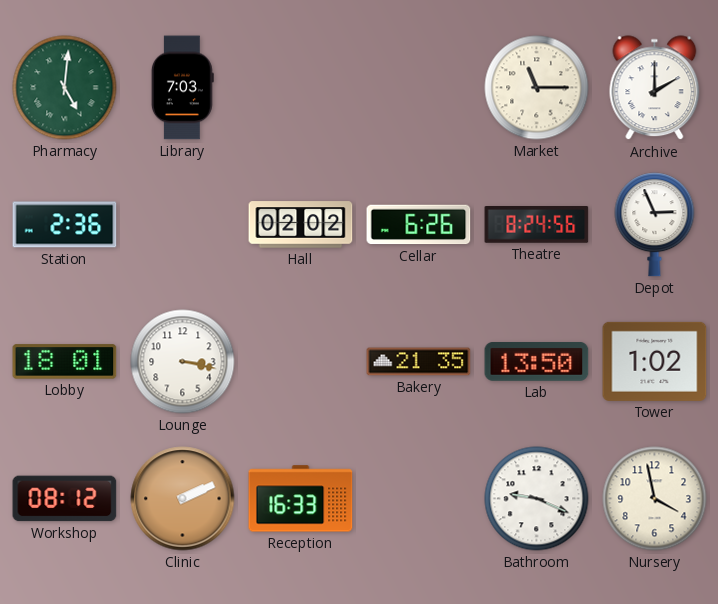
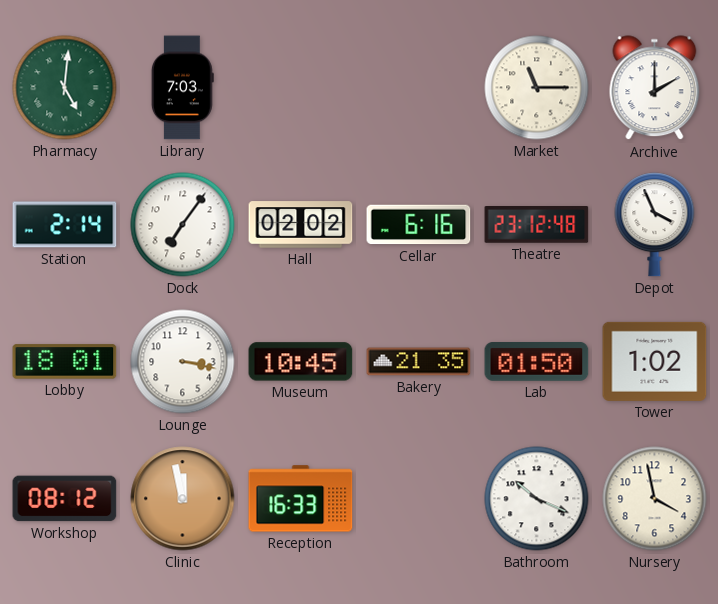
Station: 2:36 -> 2:14 (65, 225)
Dock: none -> 7:06 (183, 225)
Cellar: 6:26 -> 6:16 (419, 225)
Theatre: 8:24 -> 23:12 (537, 225)
Depot: 2:56 -> 3:56 (655, 225)
Museum: none -> 10:45 (301, 362)
Lab: 13:50 -> 01:50 (537, 362)
Clinic: 2:11 -> 11:58 (183, 499)
Bathroom: 9:19 -> 10:19 (537, 499)
